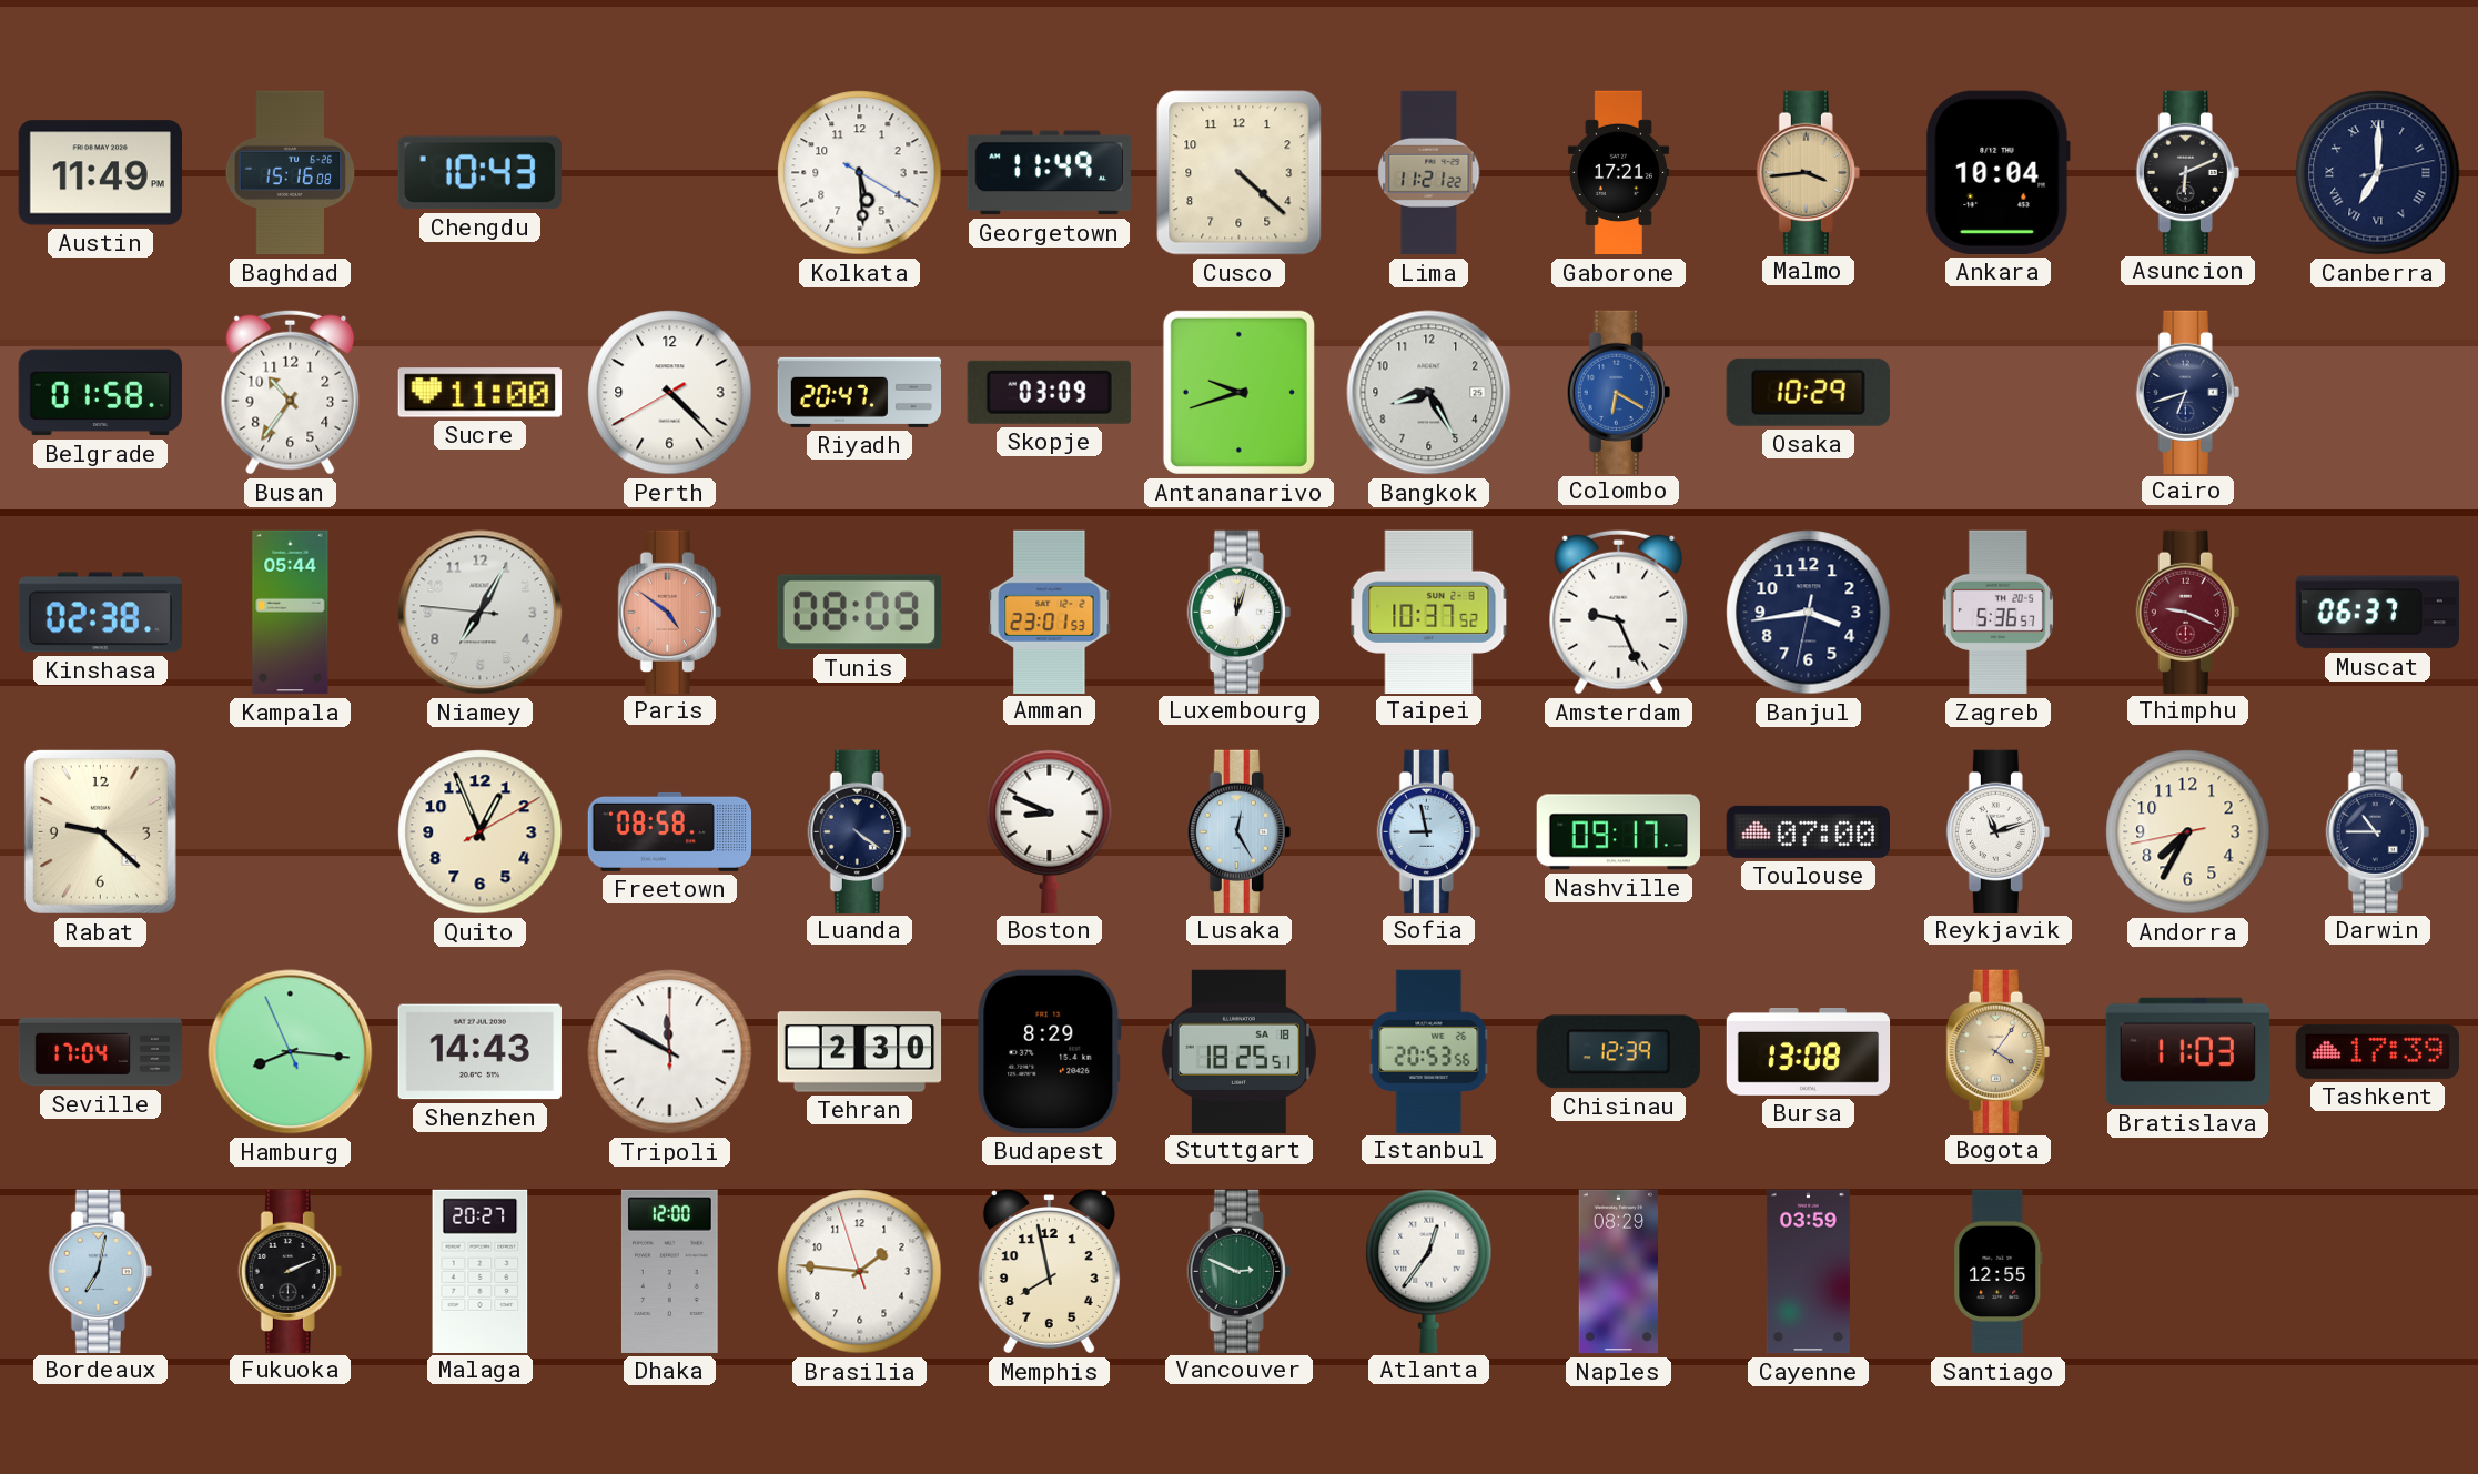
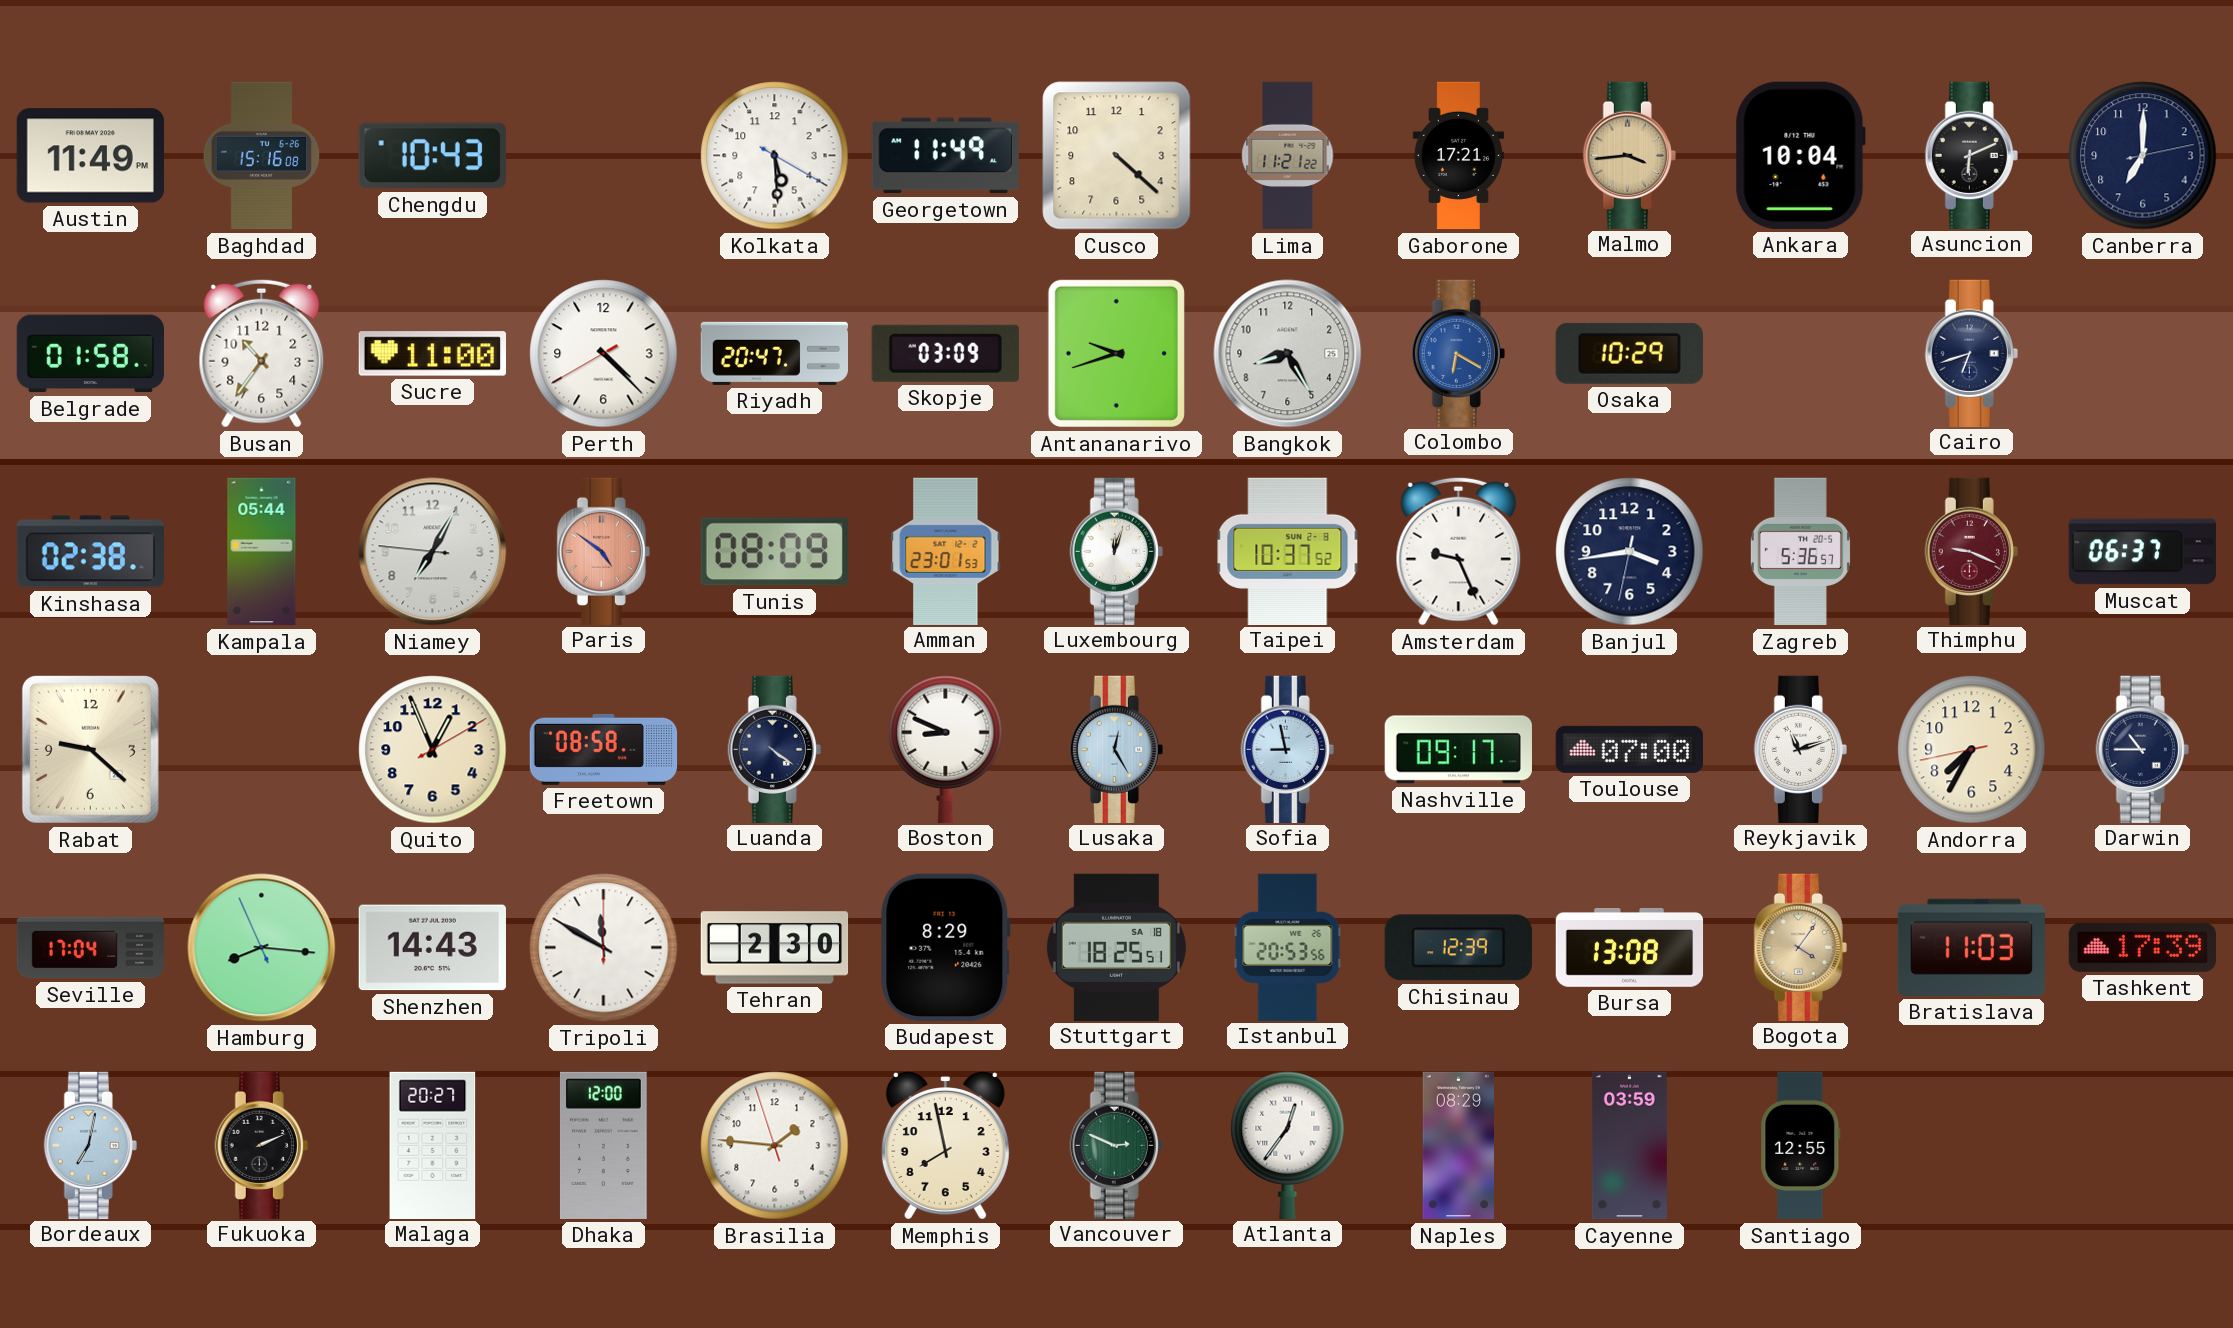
Canberra numerals: Roman -> Arabic (2143, 156)
